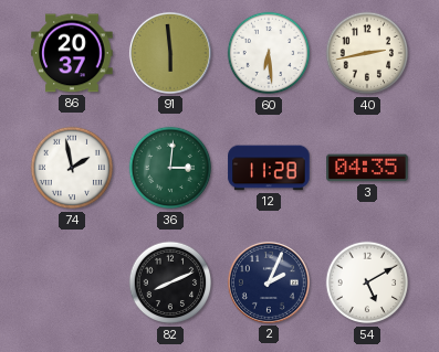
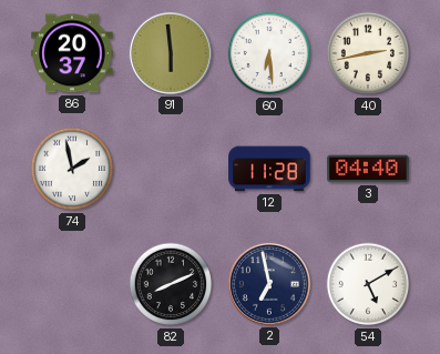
36: 3:01 -> none (170, 168)
3: 04:35 -> 04:40 (368, 169)
2: 2:04 -> 6:58 (269, 284)
